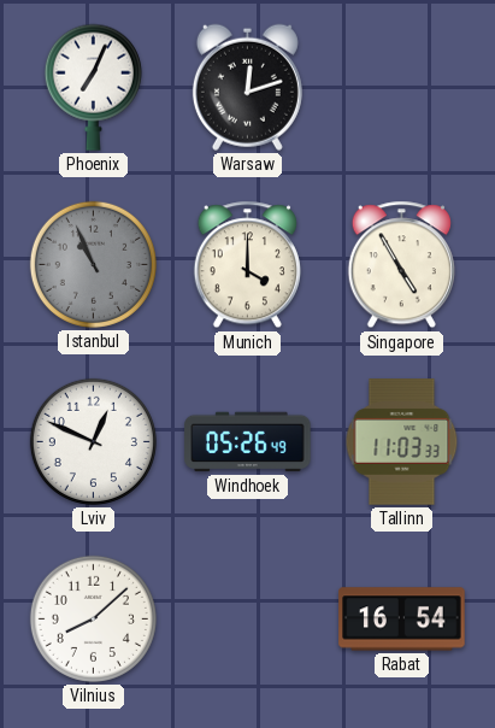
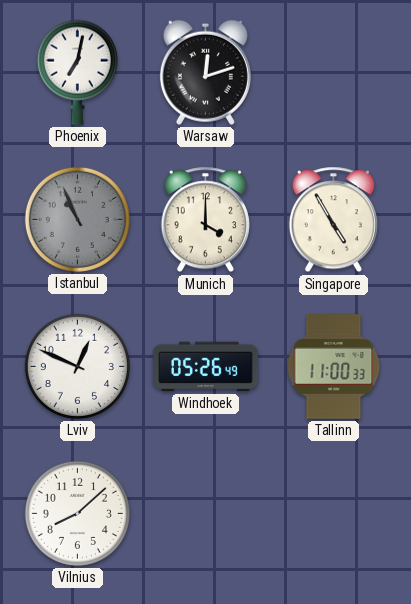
Phoenix: 7:04 -> 7:02 (77, 72)
Tallinn: 11:03 -> 11:00 (334, 367)
Rabat: 16:54 -> none (402, 620)
